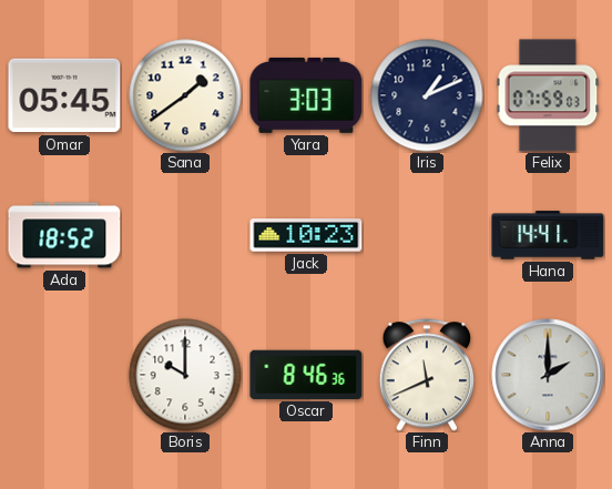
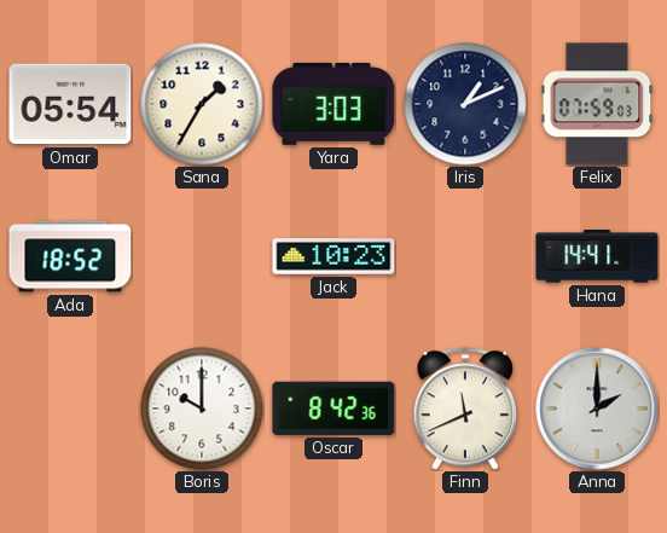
Omar: 05:45 -> 05:54 (70, 104)
Sana: 1:39 -> 1:35 (202, 104)
Oscar: 8:46 -> 8:42 (333, 409)
